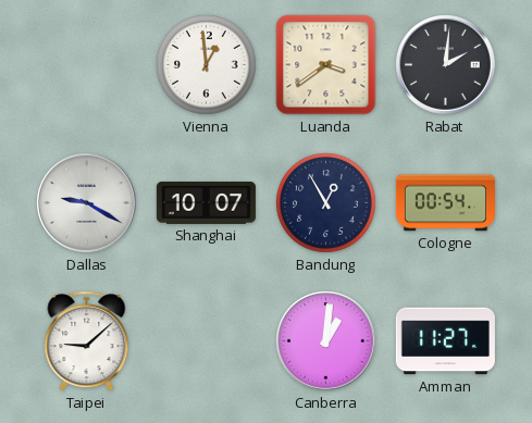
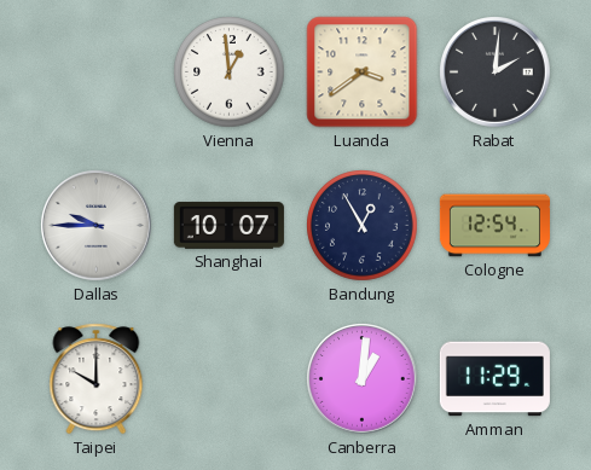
Dallas: 9:20 -> 9:45 (97, 226)
Cologne: 00:54 -> 12:54 (494, 226)
Taipei: 9:08 -> 10:00 (97, 379)
Amman: 11:27 -> 11:29 (494, 379)
